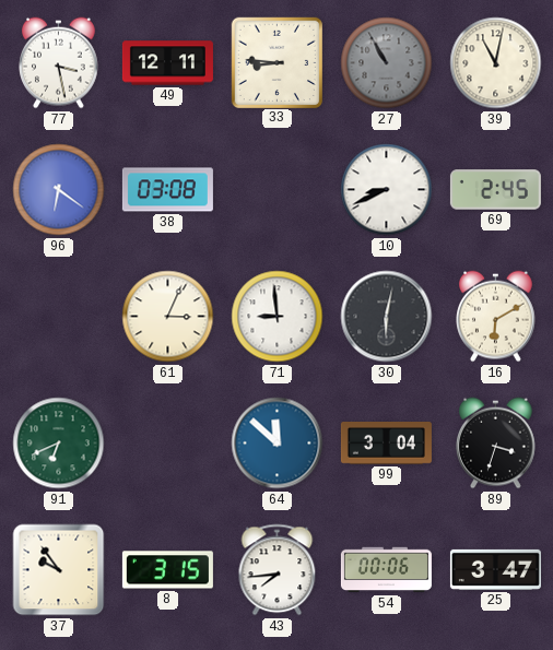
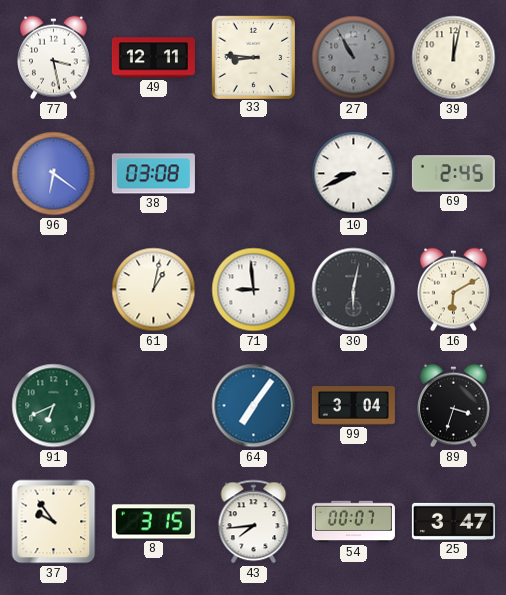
39: 11:02 -> 12:02 (454, 58)
61: 3:04 -> 1:02 (154, 290)
64: 11:52 -> 7:06 (254, 406)
54: 00:06 -> 00:07 (353, 522)
